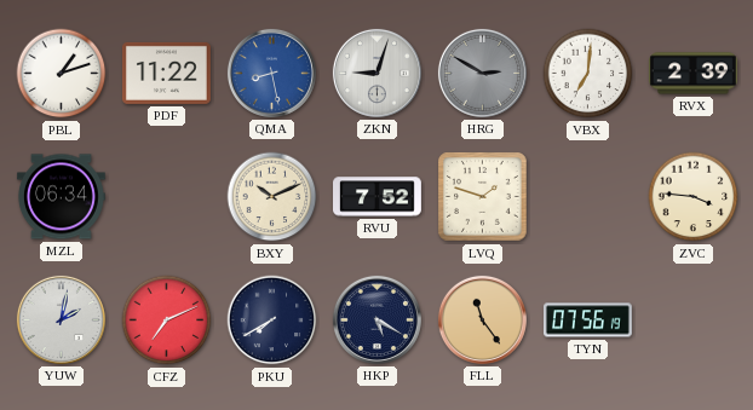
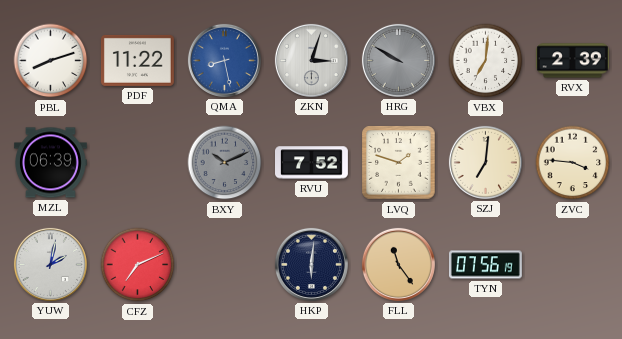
PBL: 1:12 -> 8:12 (51, 61)
ZKN: 9:03 -> 3:03 (311, 60)
HRG: 2:50 -> 9:50 (398, 60)
MZL: 06:34 -> 06:39 (50, 163)
BXY dial: cream -> grey (225, 163)
SZJ: none -> 7:01 (485, 162)
PKU: 7:40 -> none (272, 321)
HKP: 5:20 -> 6:01 (311, 264)
